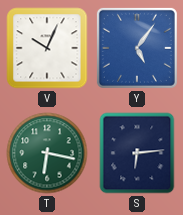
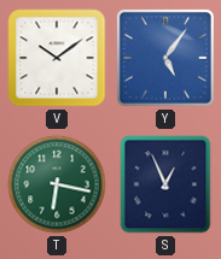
V: 10:04 -> 10:09 (57, 58)
S: 6:14 -> 12:56 (165, 184)
